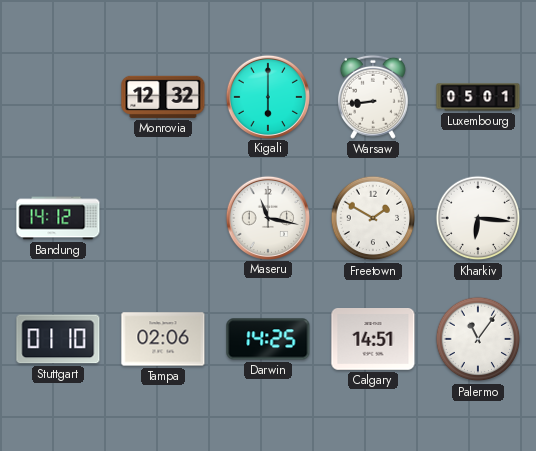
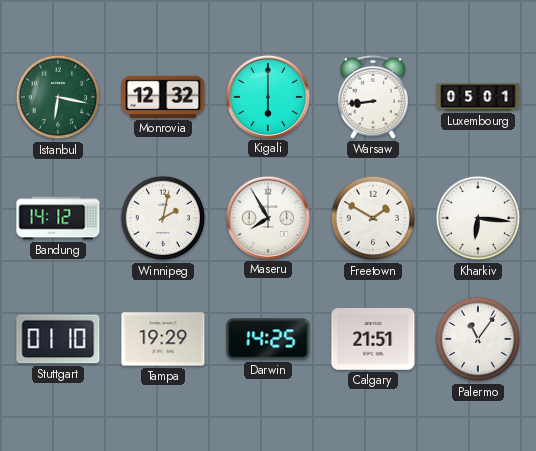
Istanbul: none -> 6:17 (58, 97)
Winnipeg: none -> 2:02 (163, 218)
Maseru: 11:17 -> 7:55 (267, 217)
Tampa: 02:06 -> 19:29 (163, 339)
Calgary: 14:51 -> 21:51 (373, 340)
